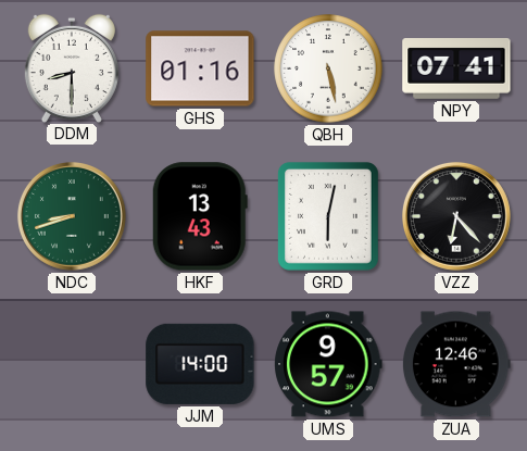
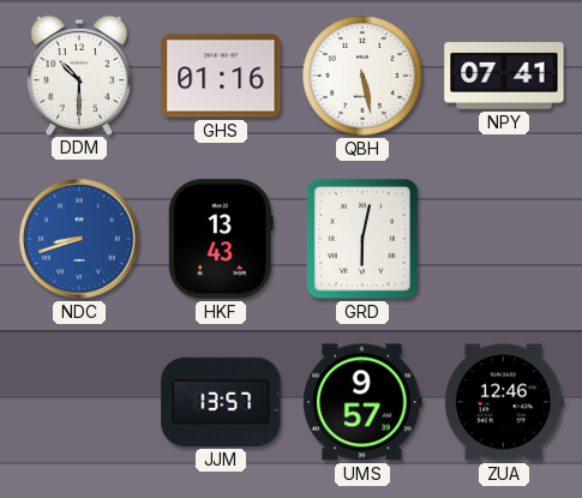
DDM: 8:30 -> 10:30 (79, 74)
NDC dial: green -> blue (79, 239)
VZZ: 6:23 -> none (456, 216)
JJM: 14:00 -> 13:57 (221, 402)
